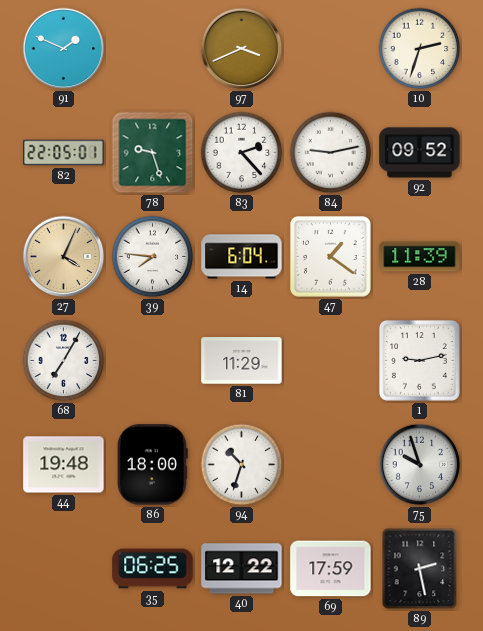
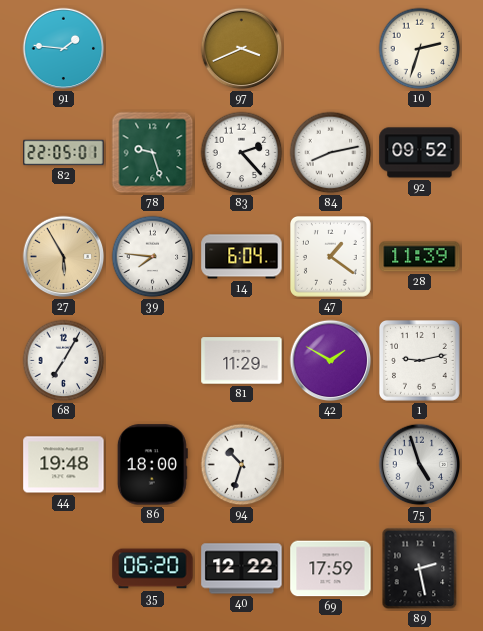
91: 1:49 -> 1:46 (64, 49)
84: 9:13 -> 8:13 (331, 153)
27: 4:04 -> 5:55 (64, 257)
42: none -> 1:50 (331, 361)
75: 9:57 -> 4:57 (420, 465)
35: 06:25 -> 06:20 (153, 569)
